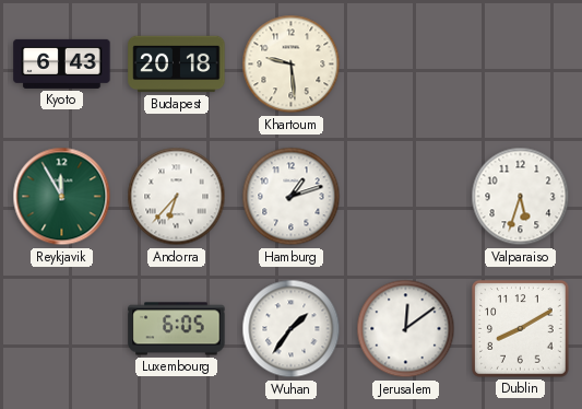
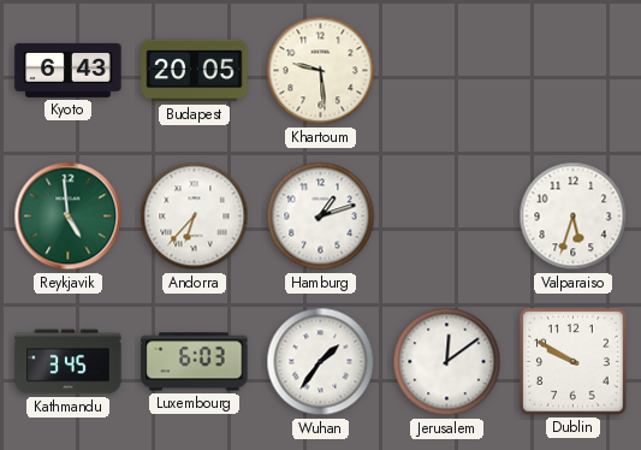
Budapest: 20:18 -> 20:05 (195, 71)
Reykjavik: 11:55 -> 4:59 (69, 217)
Kathmandu: none -> 3:45 (69, 362)
Luxembourg: 6:05 -> 6:03 (195, 362)
Dublin: 8:10 -> 9:50 (574, 362)
